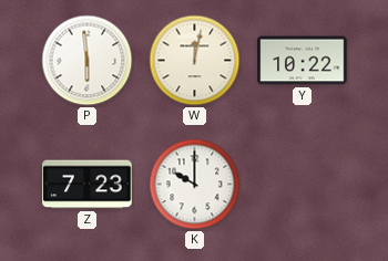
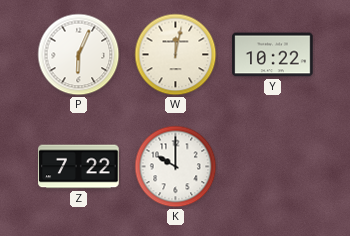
P: 5:59 -> 6:04 (79, 55)
Z: 7:23 -> 7:22 (79, 167)
